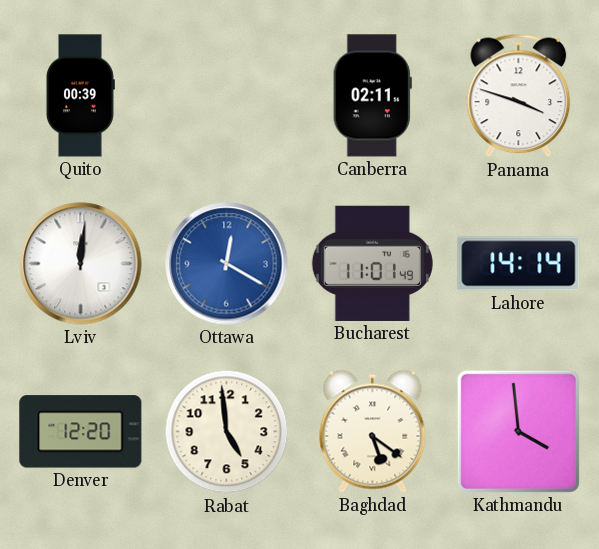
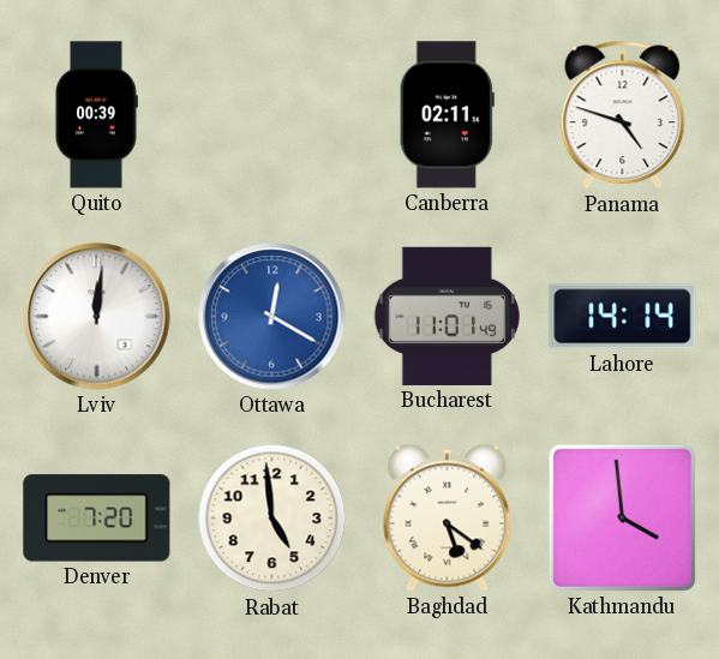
Panama: 3:48 -> 4:48 (623, 115)
Denver: 12:20 -> 7:20 (97, 519)
